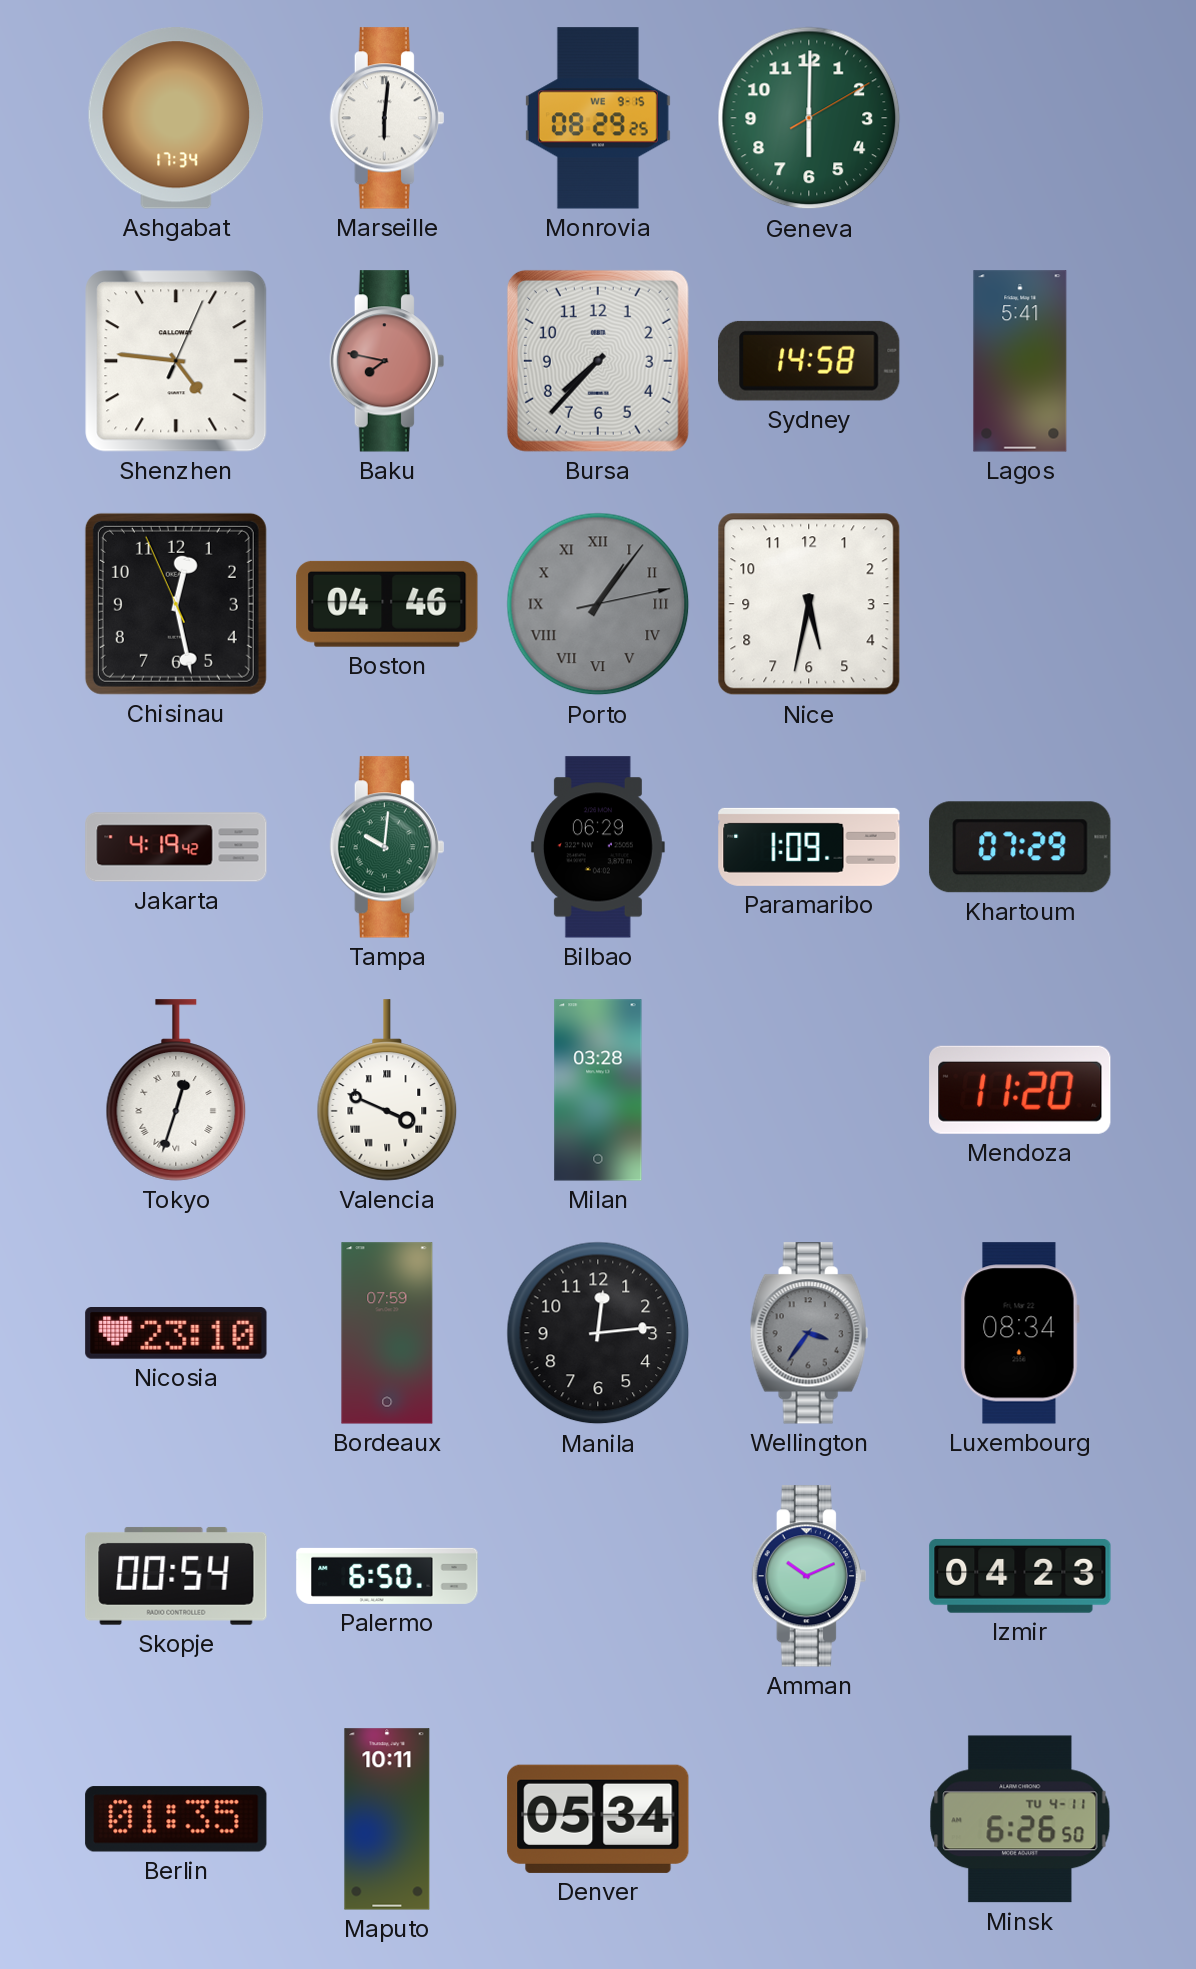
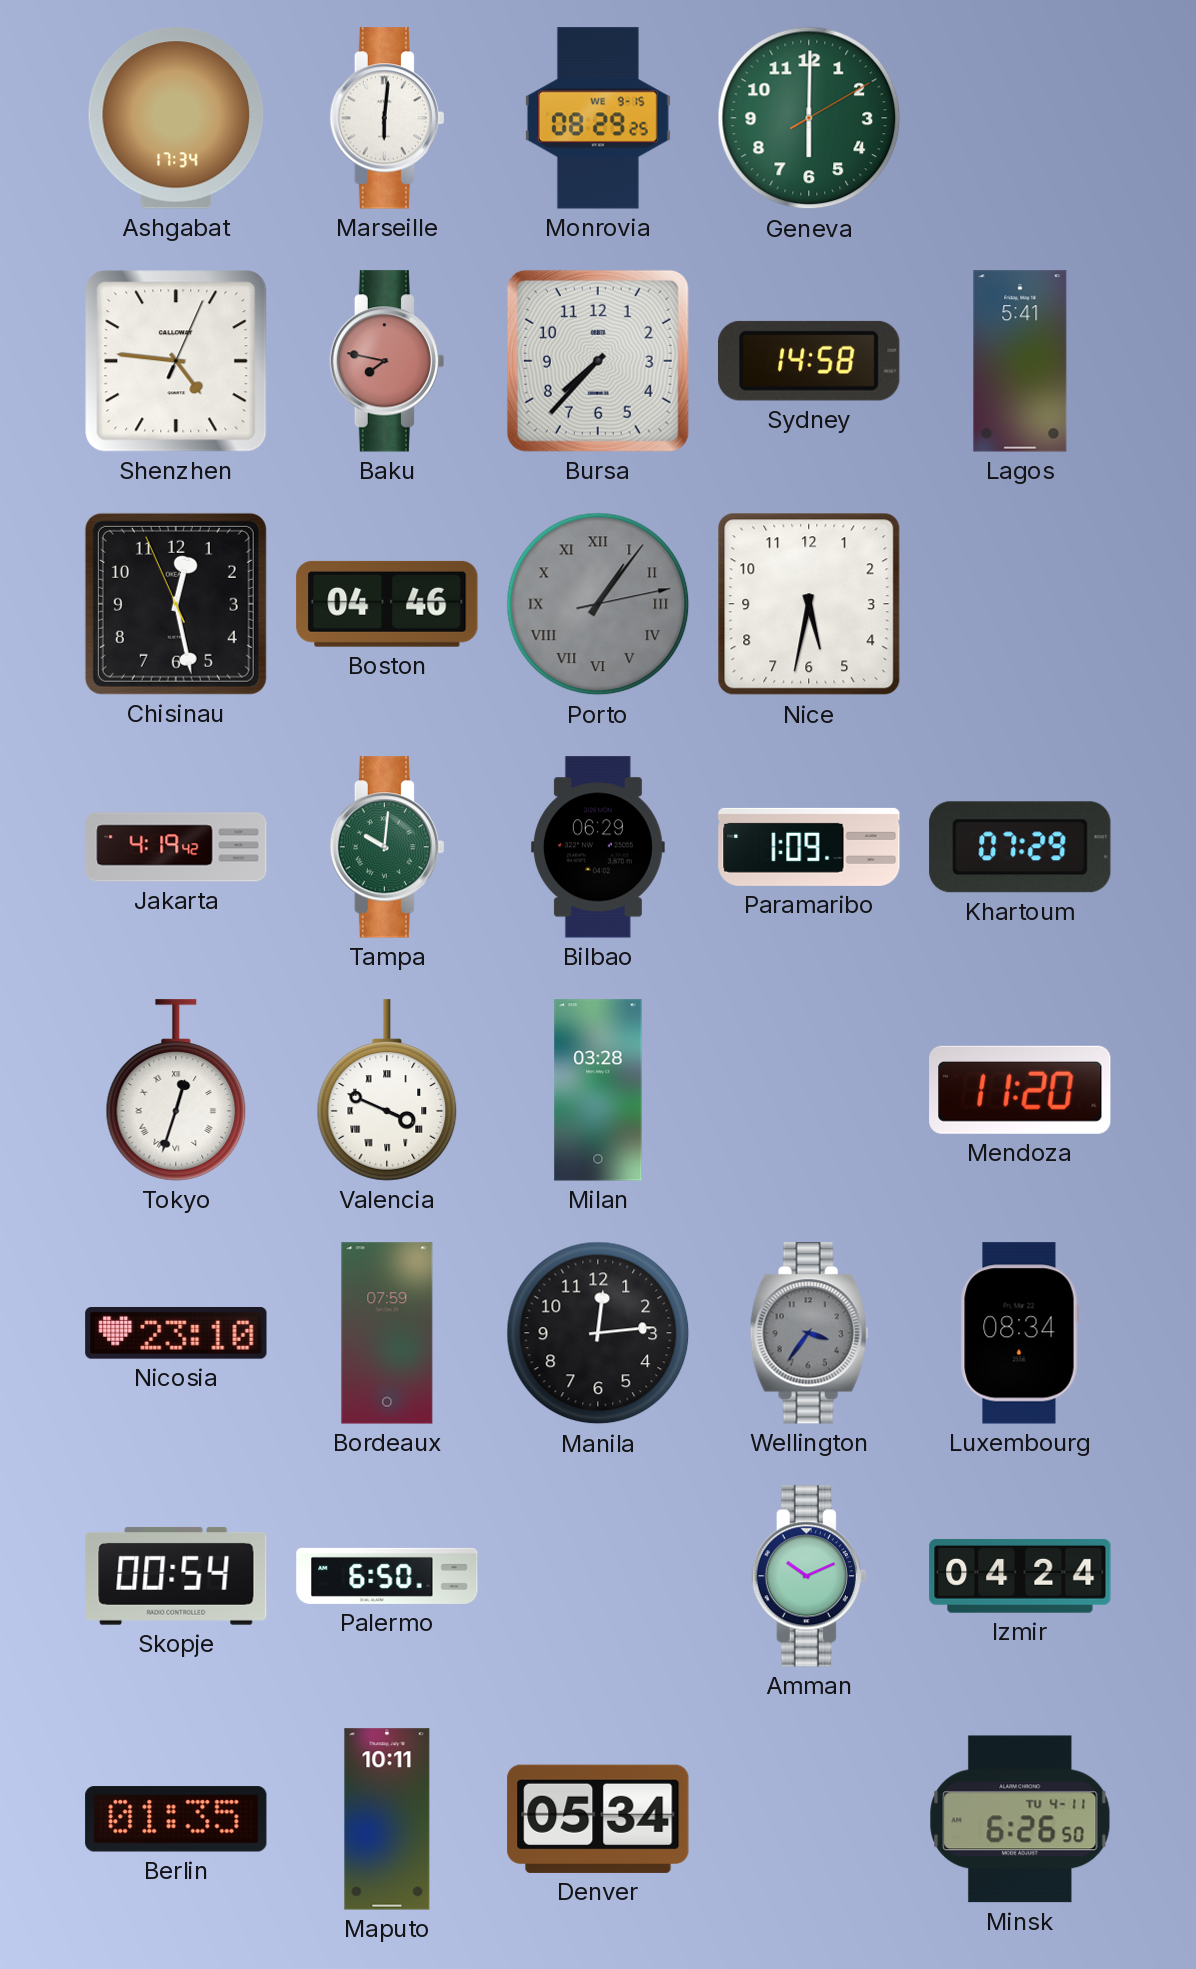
Izmir: 04:23 -> 04:24 (1020, 1576)
